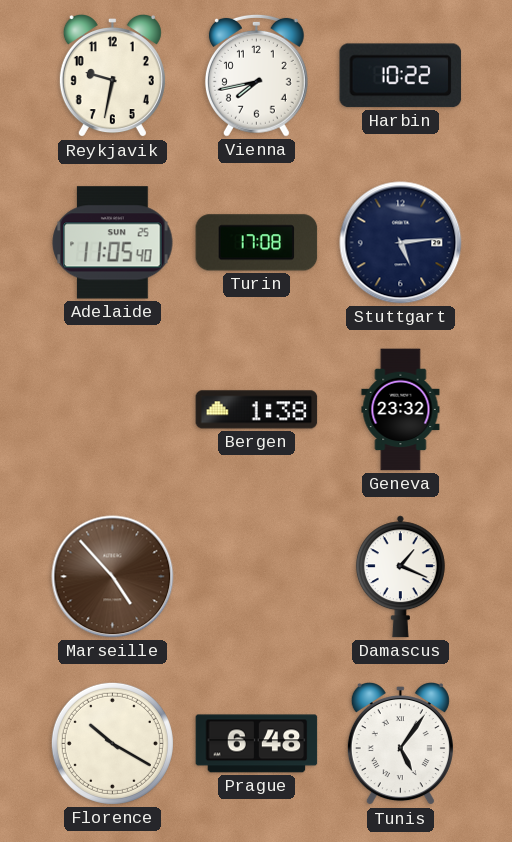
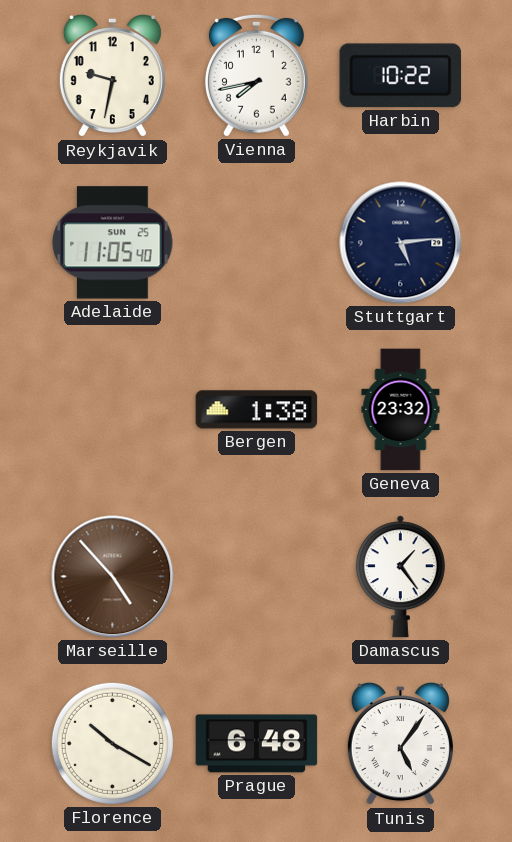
Turin: 17:08 -> none (257, 243)
Damascus: 1:19 -> 1:24 (400, 577)
